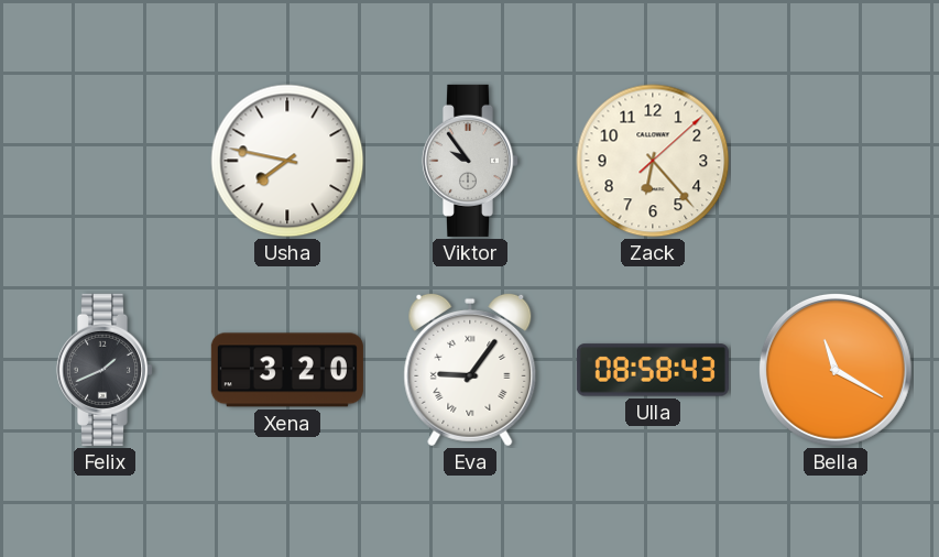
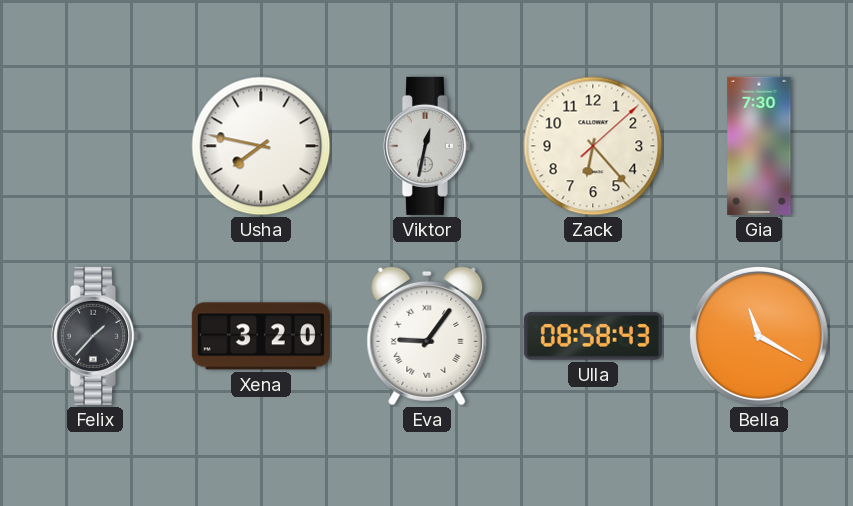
Viktor: 9:54 -> 12:32 (426, 146)
Gia: none -> 7:30 (759, 146)
Felix: 1:41 -> 1:37 (94, 336)
